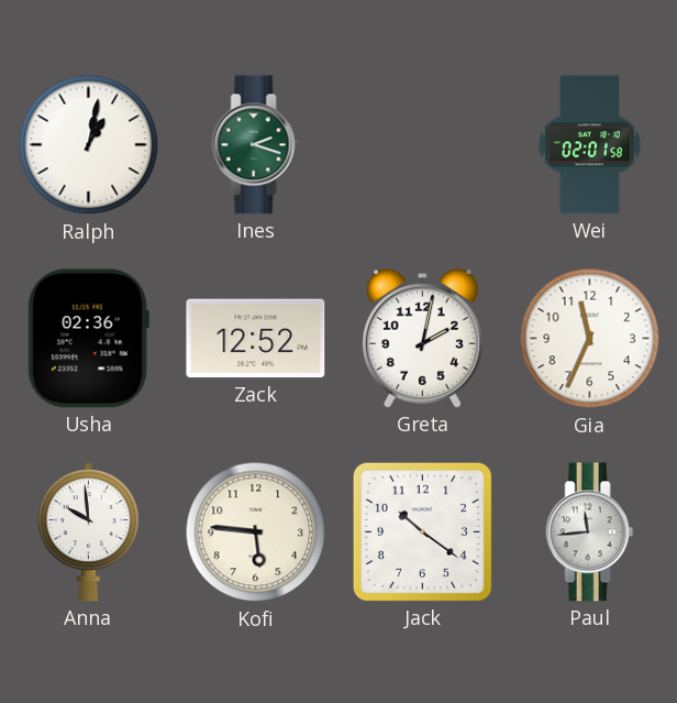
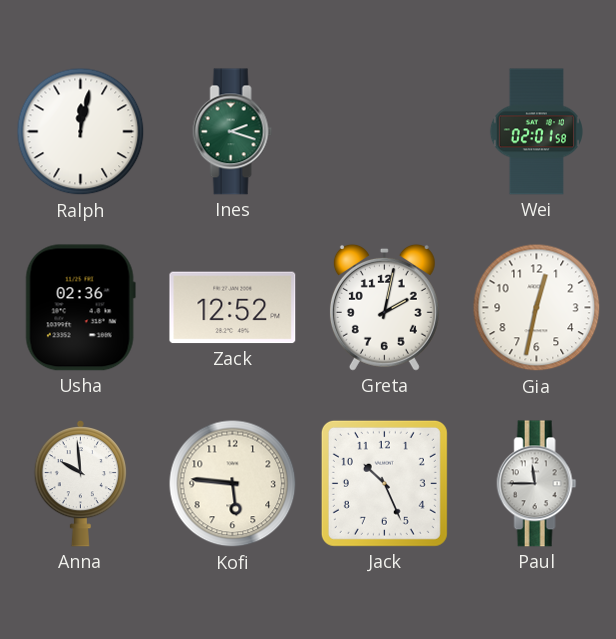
Ralph: 1:02 -> 12:02 (81, 132)
Gia: 11:34 -> 12:32 (537, 308)
Jack: 10:21 -> 10:26 (384, 483)
Paul: 11:44 -> 11:45 (537, 484)
